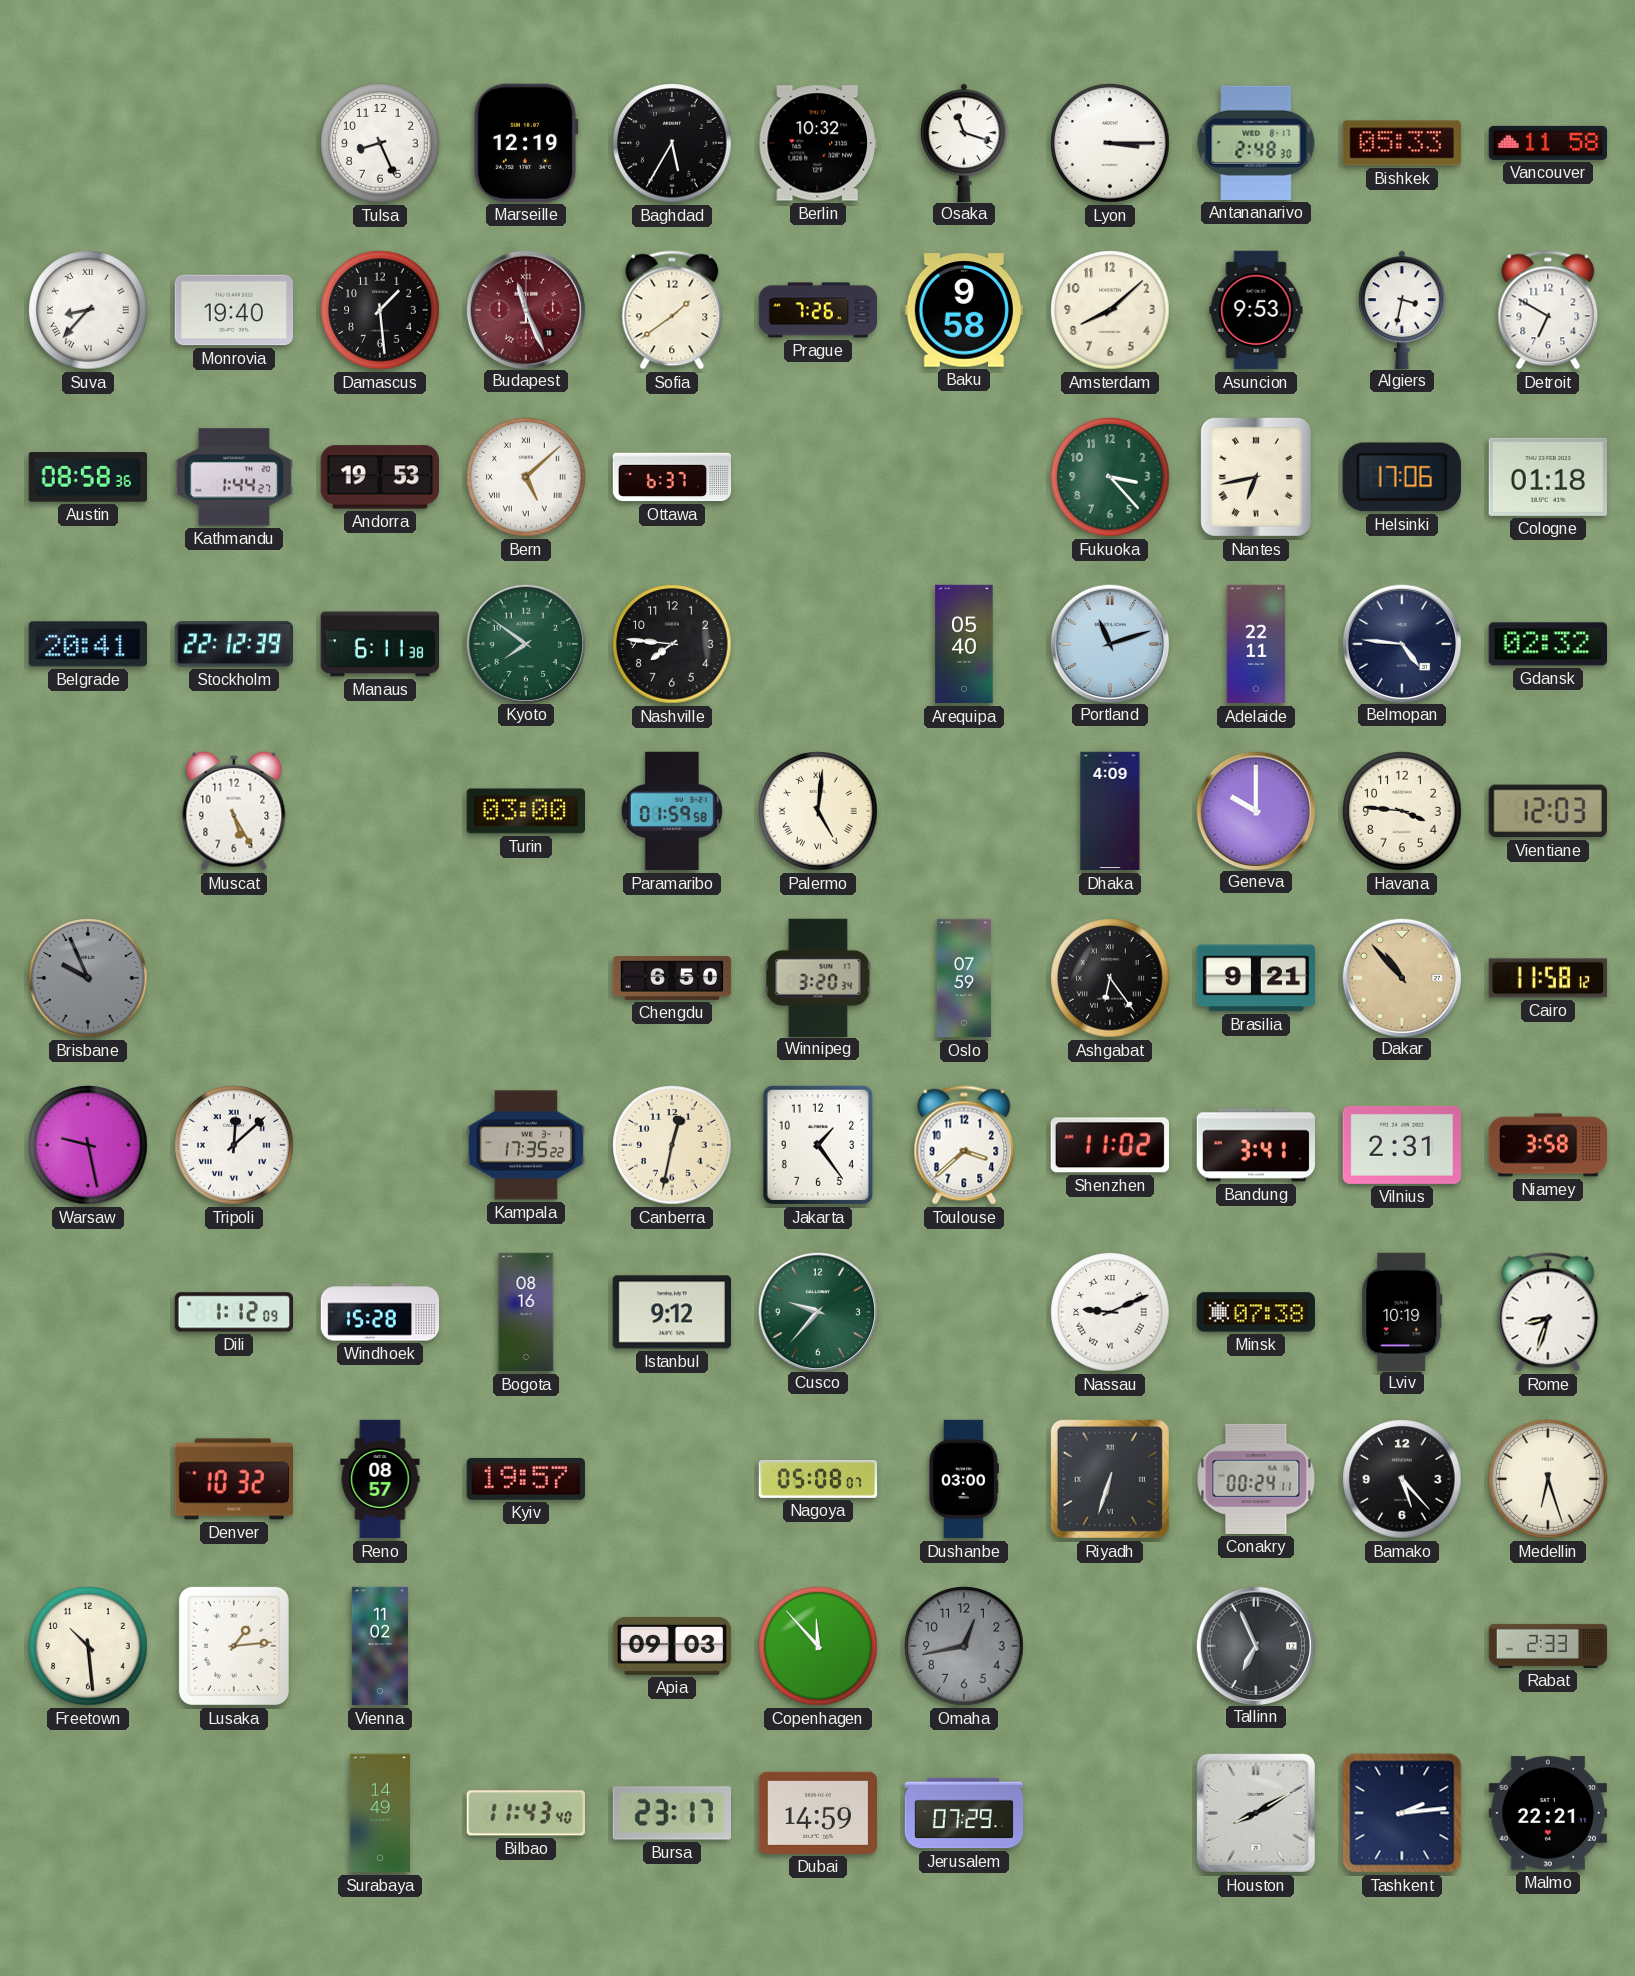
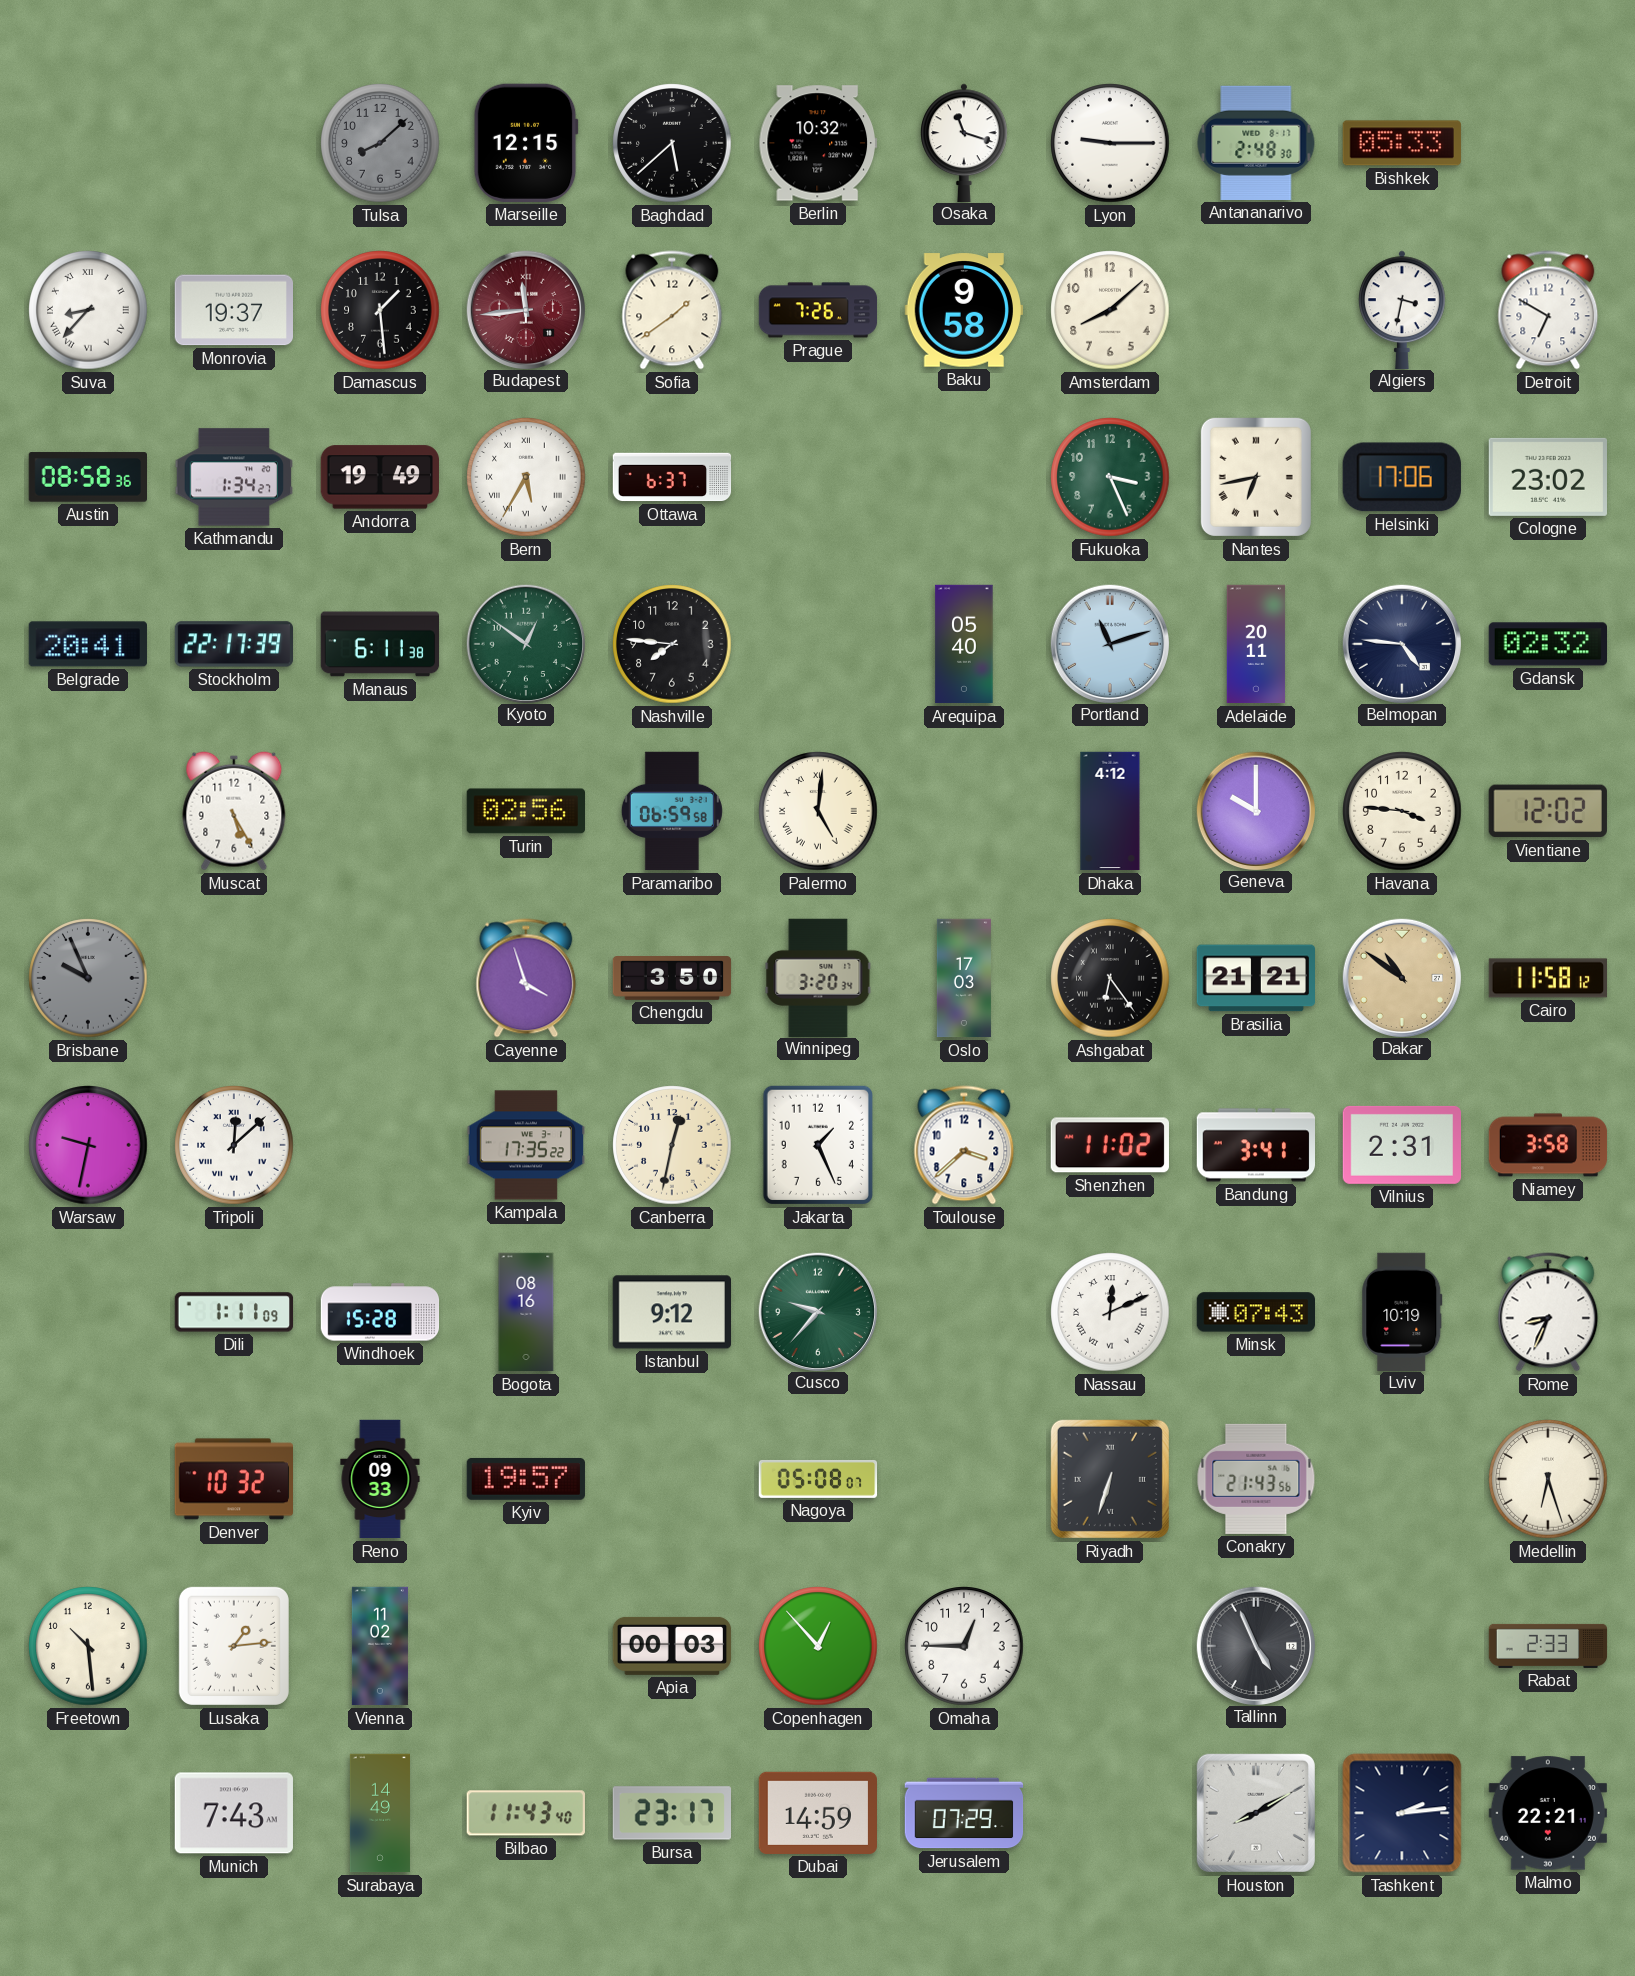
Tulsa: 8:26 -> 8:08 (380, 143)
Tulsa dial: white -> grey (380, 143)
Marseille: 12:19 -> 12:15 (526, 143)
Baghdad: 5:35 -> 5:38 (672, 143)
Lyon: 3:15 -> 9:15 (1110, 143)
Vancouver: 11:58 -> none (1547, 143)
Monrovia: 19:40 -> 19:37 (233, 310)
Budapest: 11:26 -> 11:44 (525, 309)
Asuncion: 9:53 -> none (1256, 310)
Kathmandu: 1:44 -> 1:34 (233, 477)
Andorra: 19:53 -> 19:49 (380, 477)
Bern: 5:08 -> 5:35 (526, 477)
Fukuoka: 3:23 -> 3:26 (1110, 477)
Cologne: 01:18 -> 23:02 (1547, 477)
Stockholm: 22:12 -> 22:17 (233, 644)
Kyoto: 7:51 -> 12:51 (525, 643)
Adelaide: 22:11 -> 20:11 (1256, 644)
Turin: 03:00 -> 02:56 (525, 811)
Paramaribo: 01:59 -> 06:59 (672, 811)
Dhaka: 4:09 -> 4:12 (1110, 811)
Vientiane: 12:03 -> 12:02 (1548, 811)
Cayenne: none -> 3:57 (526, 978)
Chengdu: 6:50 -> 3:50 (672, 979)
Oslo: 07:59 -> 17:03 (964, 978)
Brasilia: 9:21 -> 21:21 (1255, 978)
Dakar: 10:53 -> 10:51 (1401, 977)
Warsaw: 9:28 -> 9:32 (88, 1145)
Jakarta: 1:24 -> 1:26 (818, 1145)
Dili: 1:12 -> 1:11 (234, 1312)
Nassau: 9:11 -> 12:11 (1110, 1312)
Minsk: 07:38 -> 07:43 (1255, 1312)
Rome: 8:33 -> 8:34 (1548, 1312)
Reno: 08:57 -> 09:33 (380, 1479)
Dushanbe: 03:00 -> none (963, 1479)
Conakry: 00:24 -> 21:43 (1256, 1479)
Bamako: 5:23 -> none (1402, 1479)
Apia: 09:03 -> 00:03 (672, 1646)
Copenhagen: 11:53 -> 12:53 (818, 1646)
Omaha: 12:43 -> 12:45 (964, 1646)
Omaha dial: grey -> white (964, 1646)
Tallinn: 6:56 -> 4:56 (1255, 1645)
Munich: none -> 7:43 (234, 1813)
